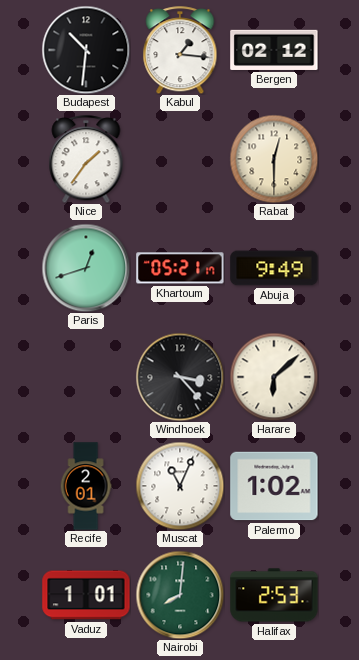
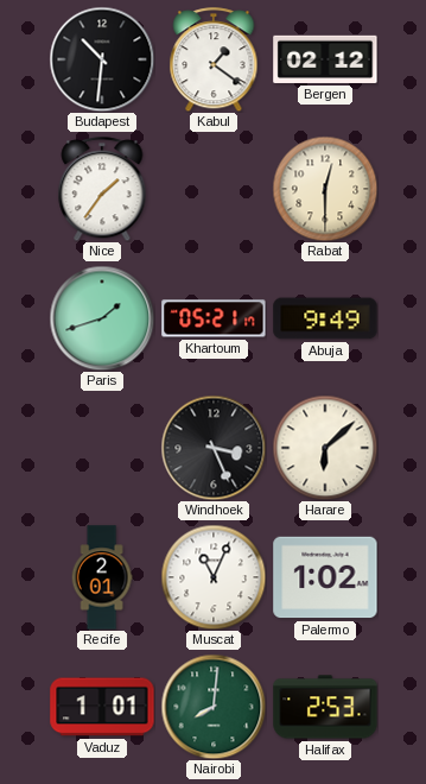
Kabul: 1:16 -> 1:21 (214, 59)
Paris: 12:42 -> 1:42 (102, 318)
Windhoek: 3:23 -> 3:26 (214, 448)
